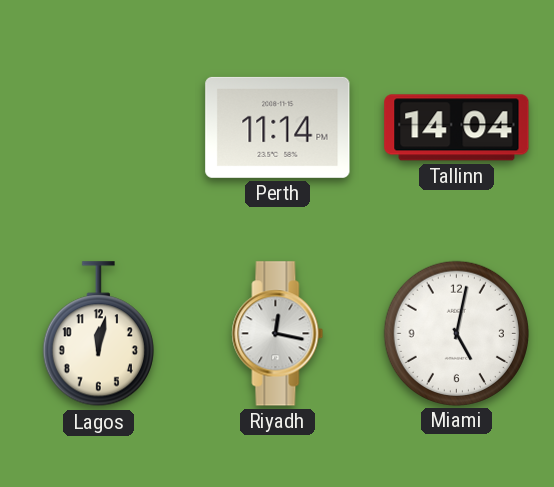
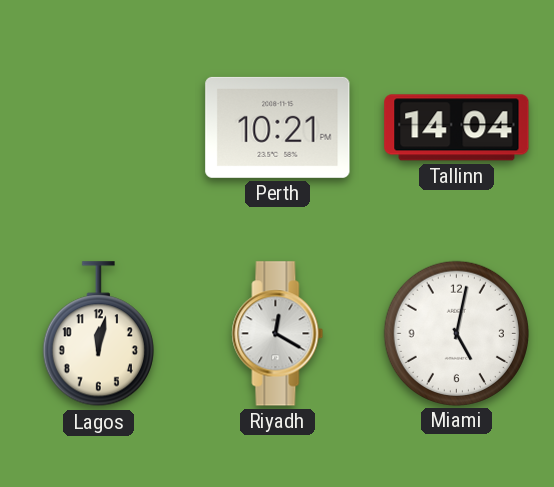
Perth: 11:14 -> 10:21 (278, 127)
Riyadh: 12:17 -> 12:20 (278, 334)
